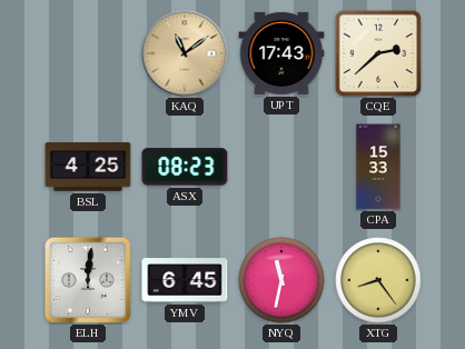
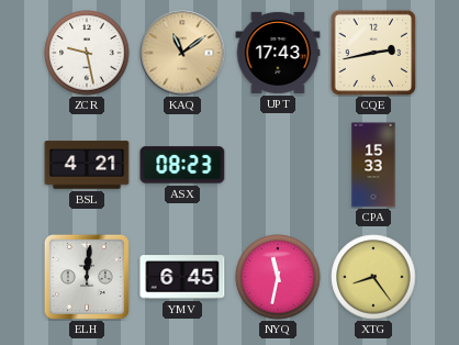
ZCR: none -> 9:28 (87, 53)
CQE: 2:38 -> 2:43 (373, 53)
BSL: 4:25 -> 4:21 (87, 165)
